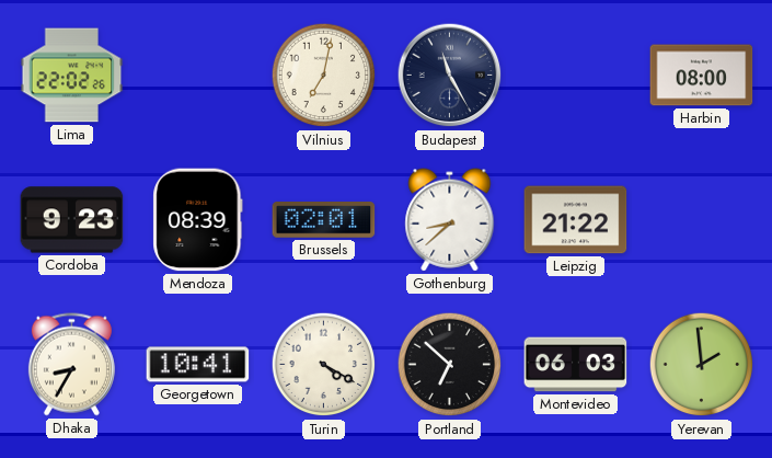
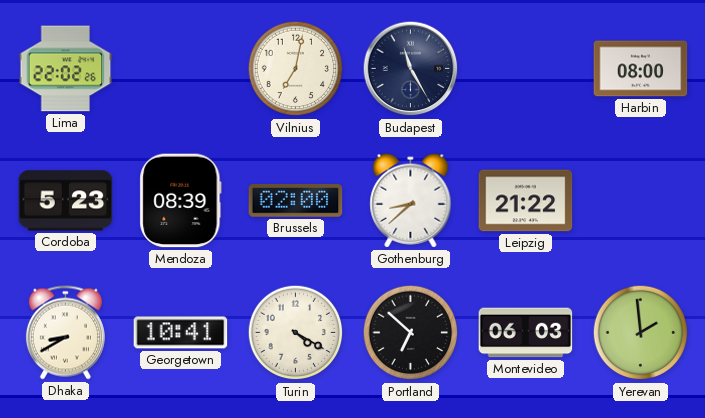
Cordoba: 9:23 -> 5:23 (66, 201)
Brussels: 02:01 -> 02:00 (296, 201)
Dhaka: 8:35 -> 8:40 (65, 333)
